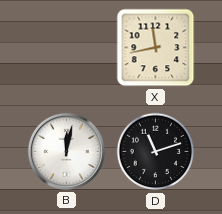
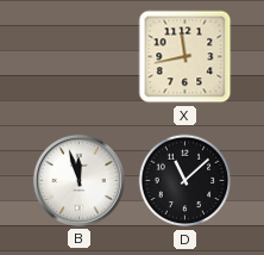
B: 12:02 -> 11:57 (78, 180)
D: 11:12 -> 11:08 (186, 181)
